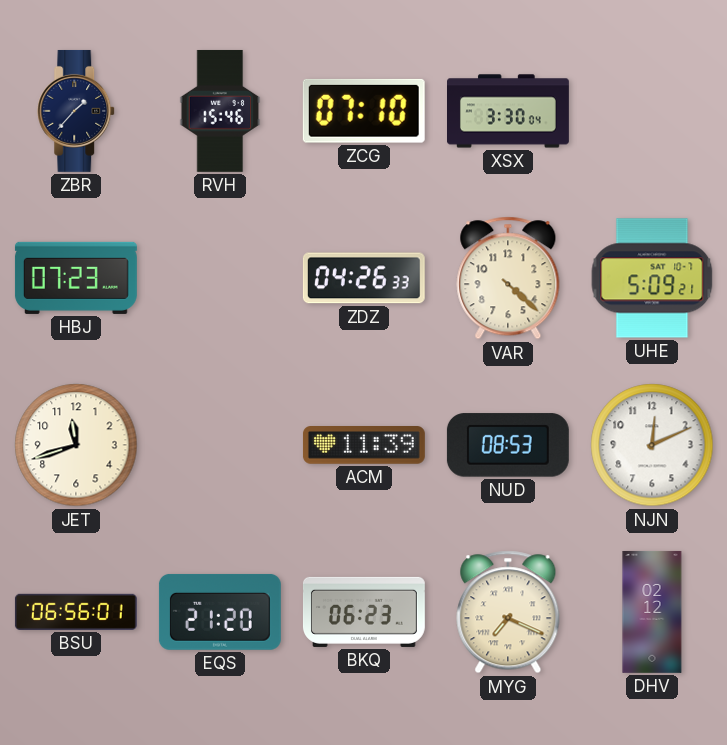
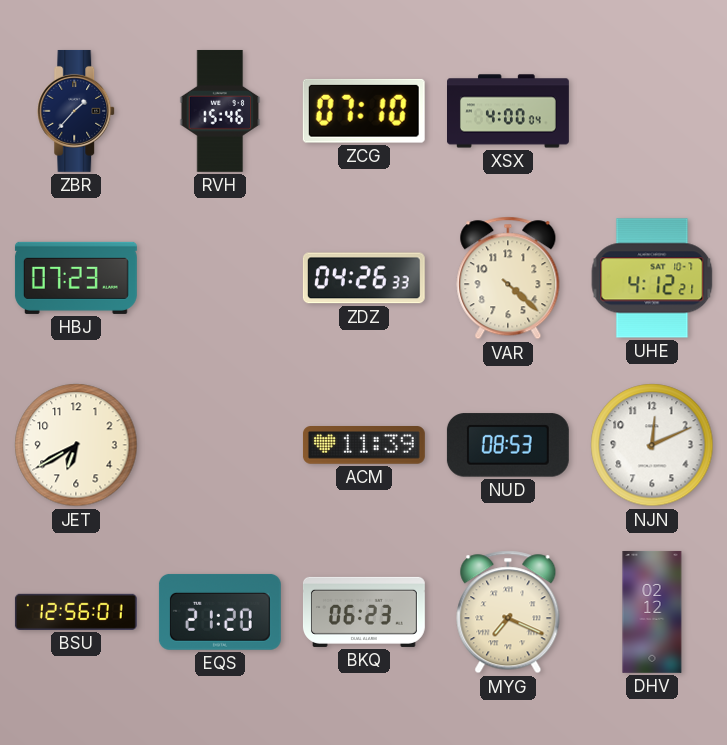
XSX: 3:30 -> 4:00 (509, 111)
UHE: 5:09 -> 4:12 (652, 278)
JET: 11:42 -> 6:40 (76, 445)
BSU: 06:56 -> 12:56 (76, 612)
